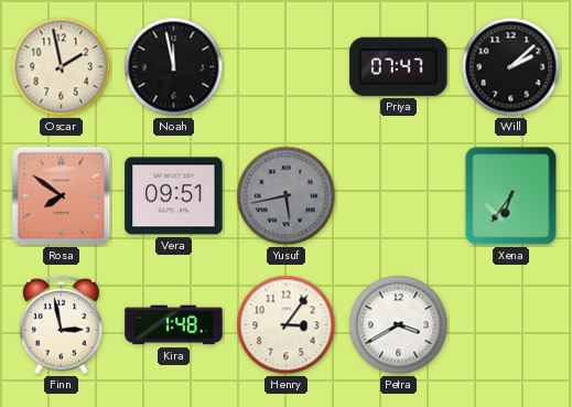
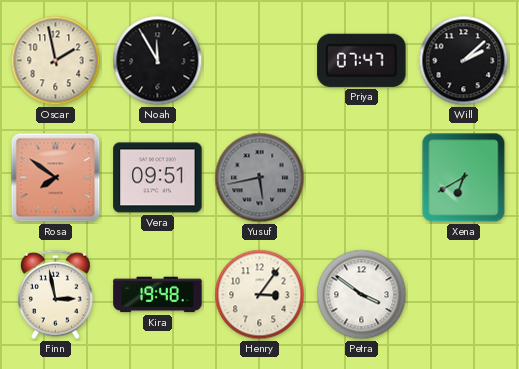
Noah: 11:58 -> 11:55 (158, 61)
Xena: 6:36 -> 6:40 (464, 178)
Kira: 1:48 -> 19:48 (158, 295)
Petra: 3:40 -> 3:51 (362, 295)
